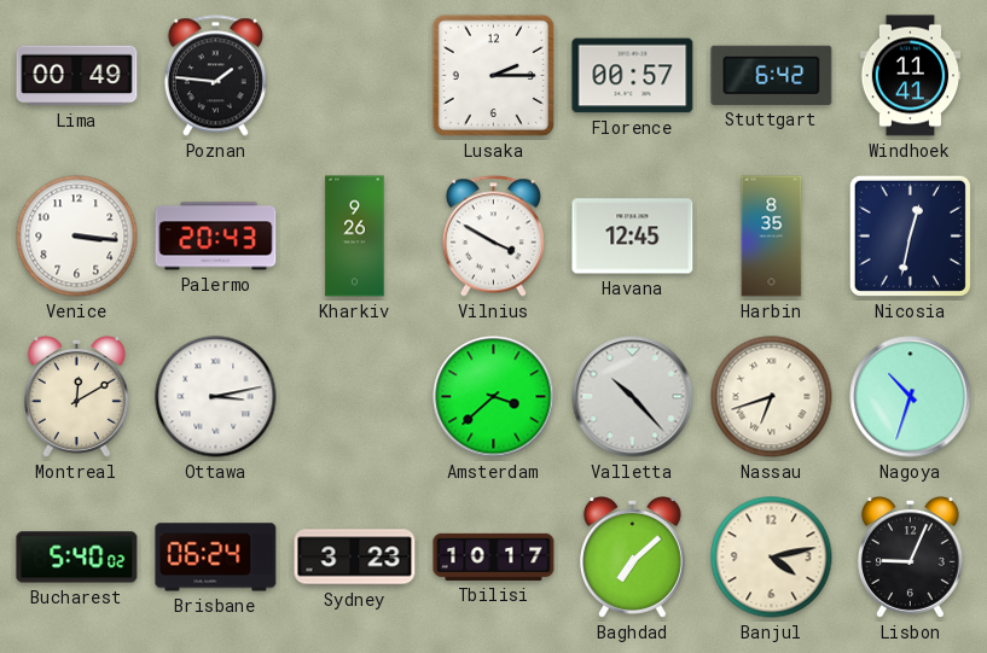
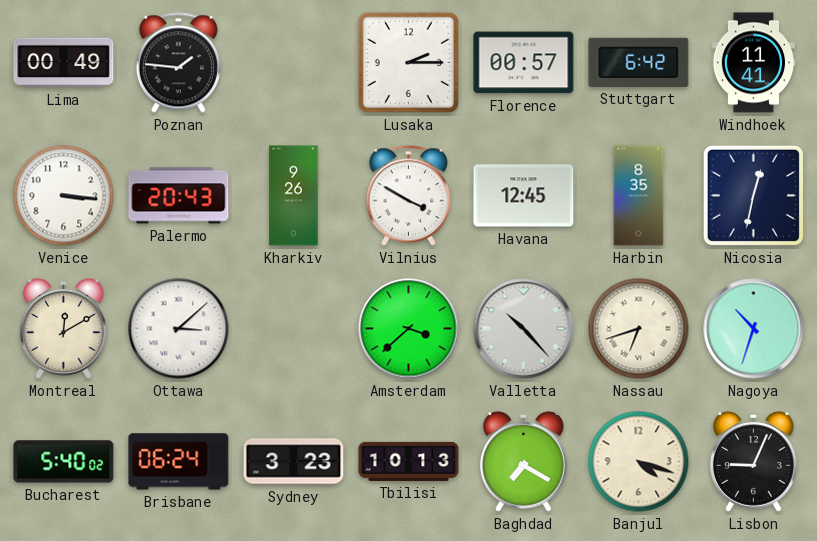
Ottawa: 3:13 -> 3:08 (179, 329)
Tbilisi: 10:17 -> 10:13 (409, 461)
Baghdad: 7:08 -> 7:20 (523, 462)
Banjul: 4:13 -> 4:18 (639, 462)
